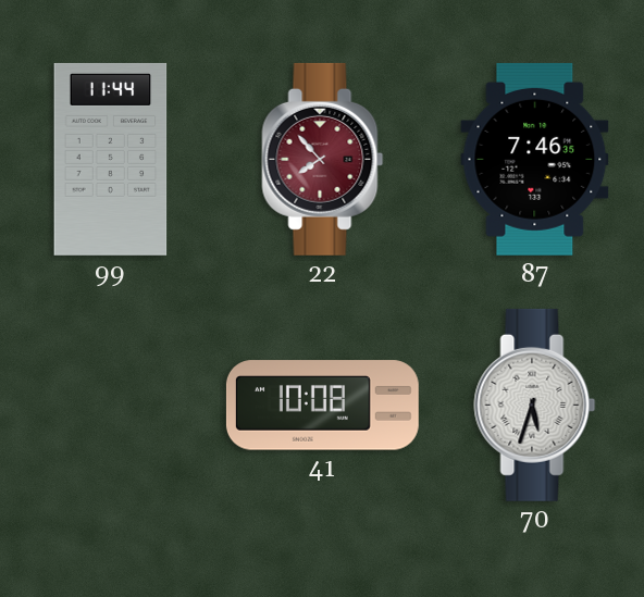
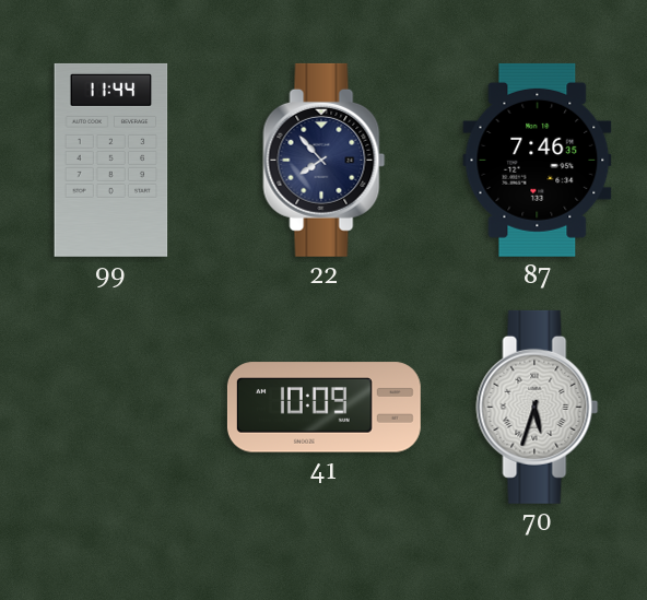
22 dial: burgundy -> navy (325, 160)
41: 10:08 -> 10:09 (323, 408)
